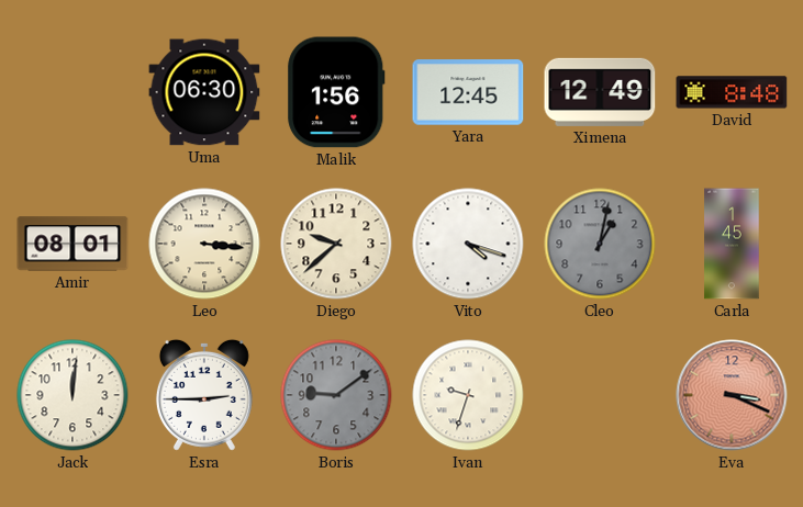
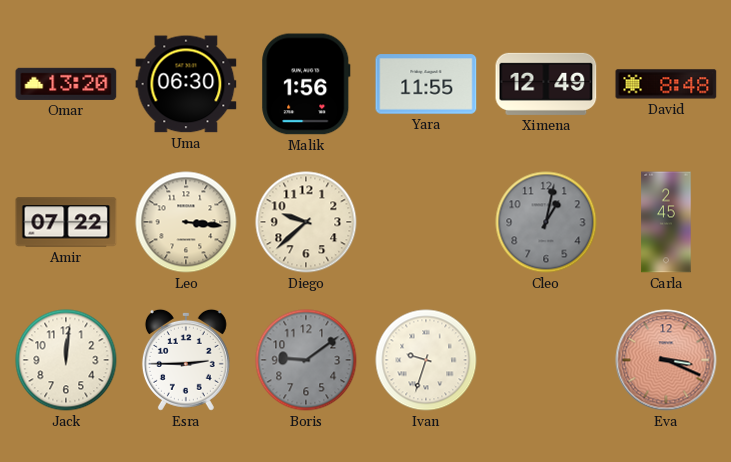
Omar: none -> 13:20 (66, 84)
Yara: 12:45 -> 11:55 (426, 84)
Amir: 08:01 -> 07:22 (66, 222)
Vito: 4:18 -> none (468, 244)
Carla: 1:45 -> 2:45 (666, 222)
